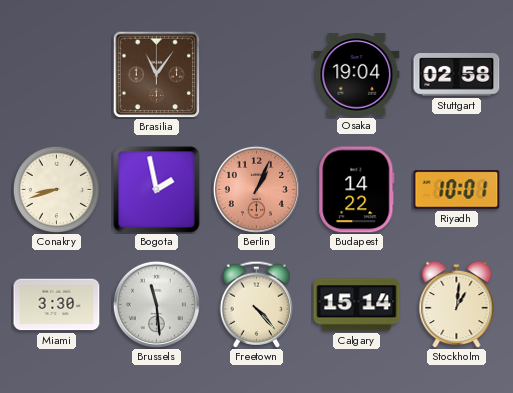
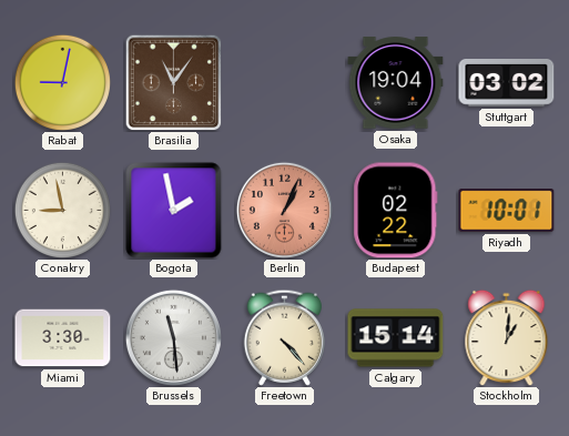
Rabat: none -> 9:02 (62, 82)
Stuttgart: 02:58 -> 03:02 (507, 83)
Conakry: 8:42 -> 8:58 (62, 210)
Budapest: 14:22 -> 02:22 (396, 211)
